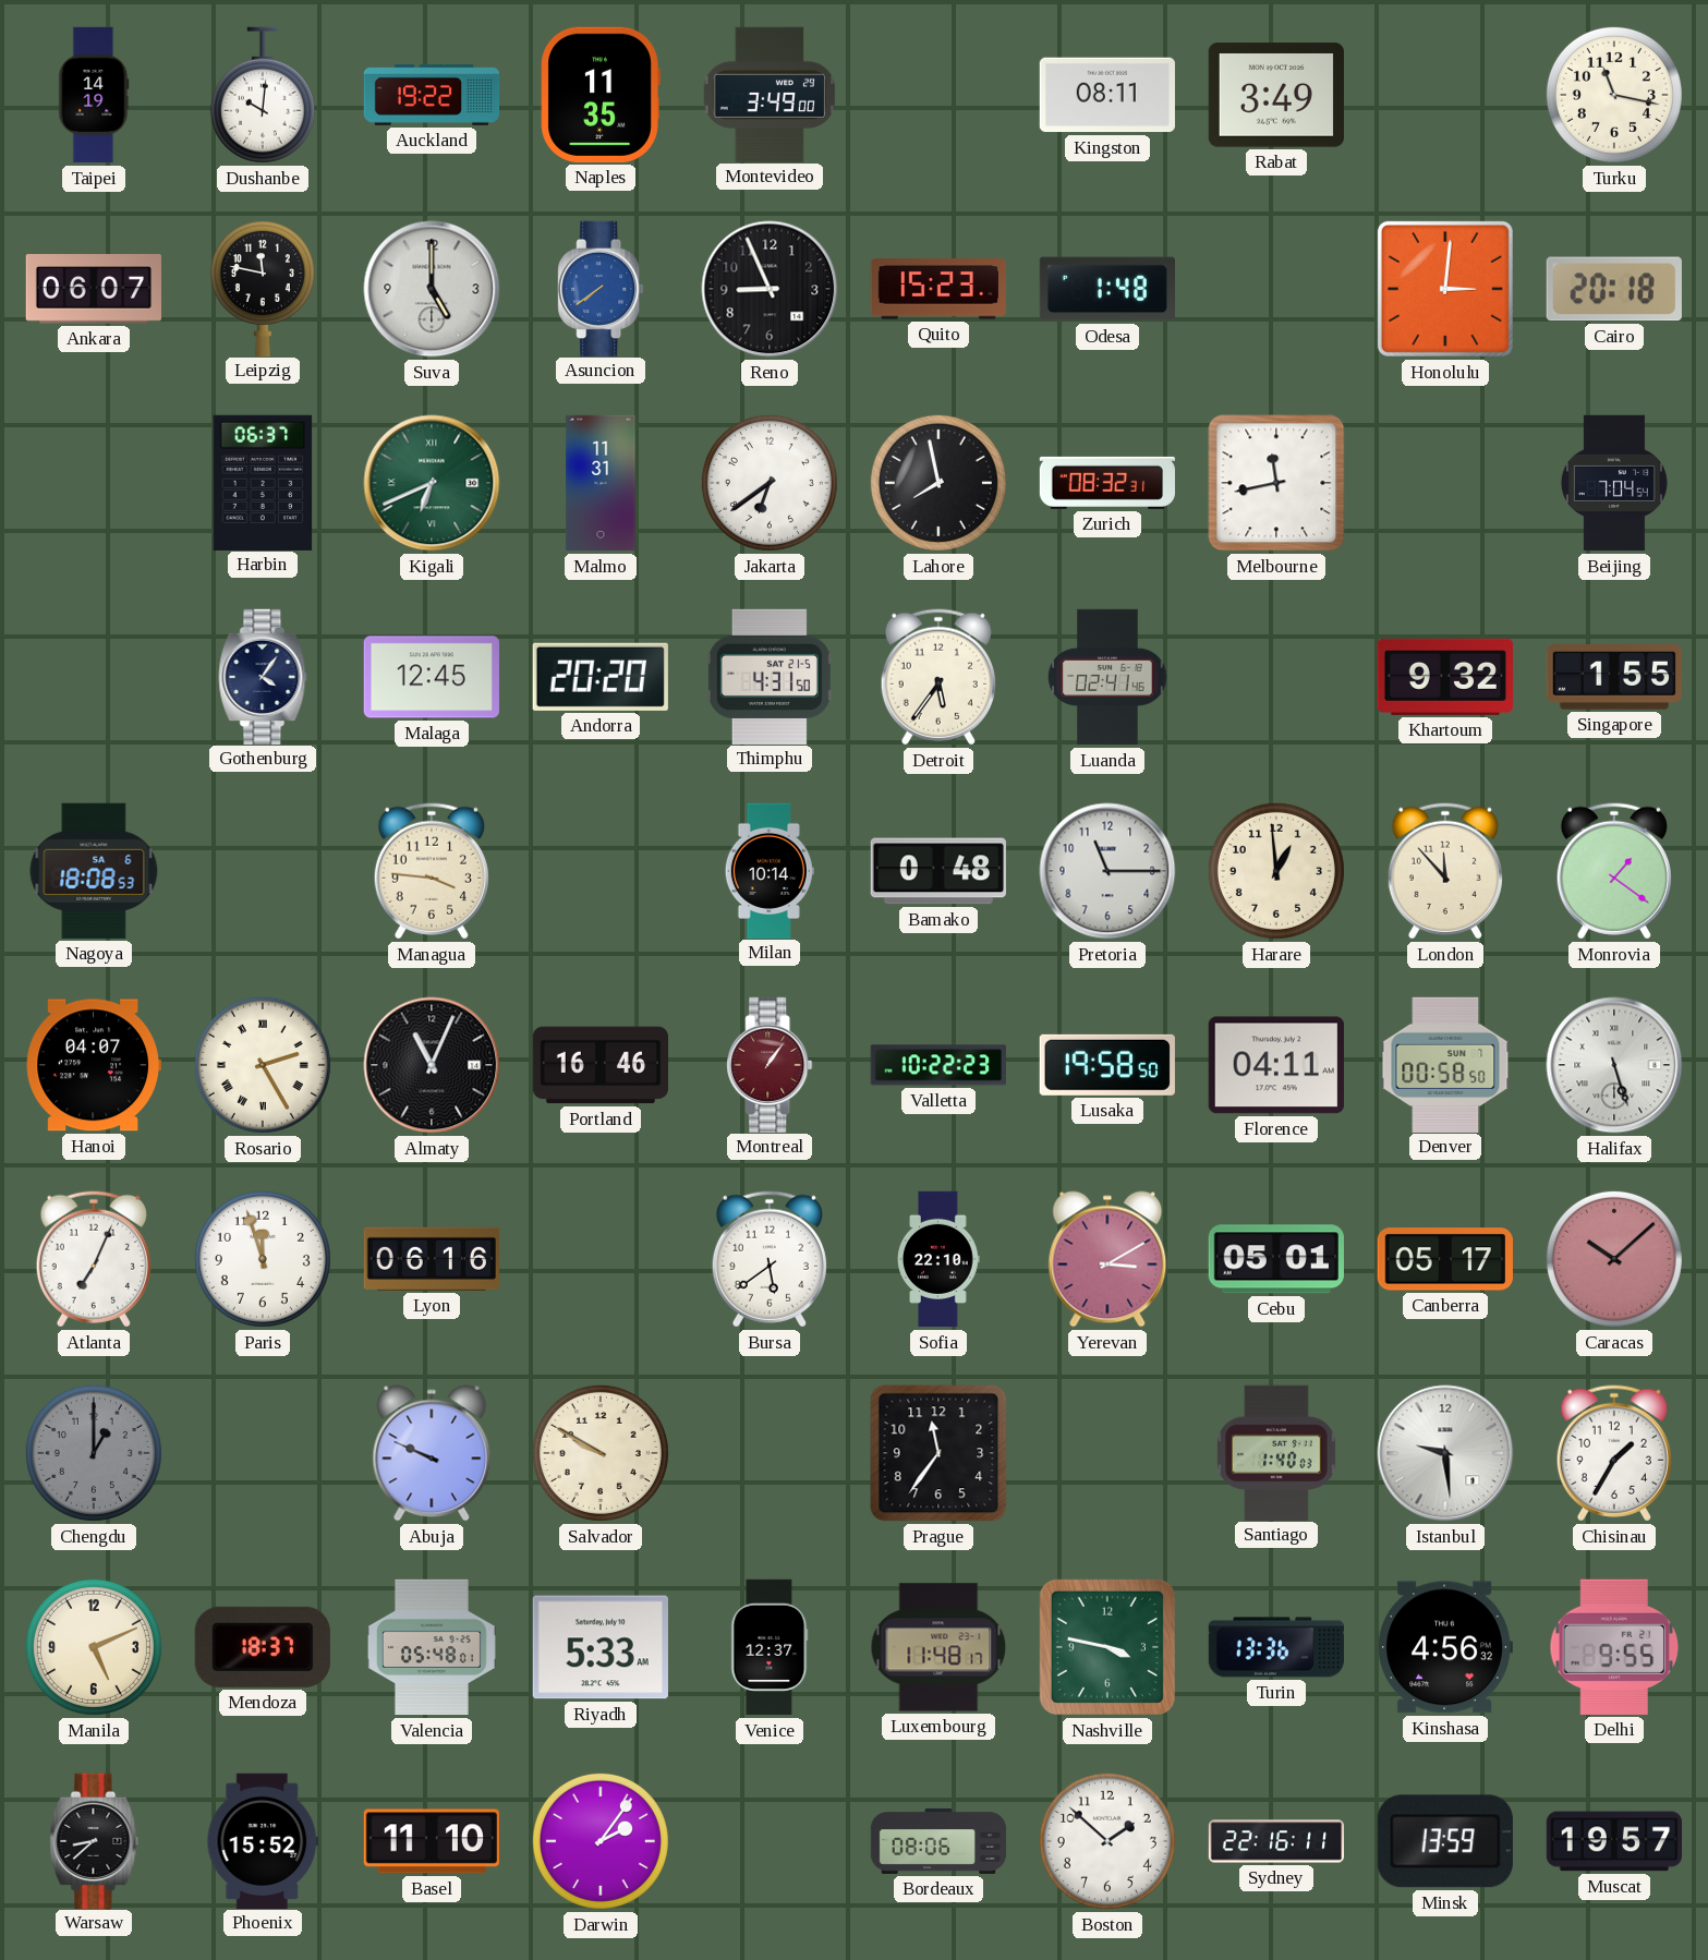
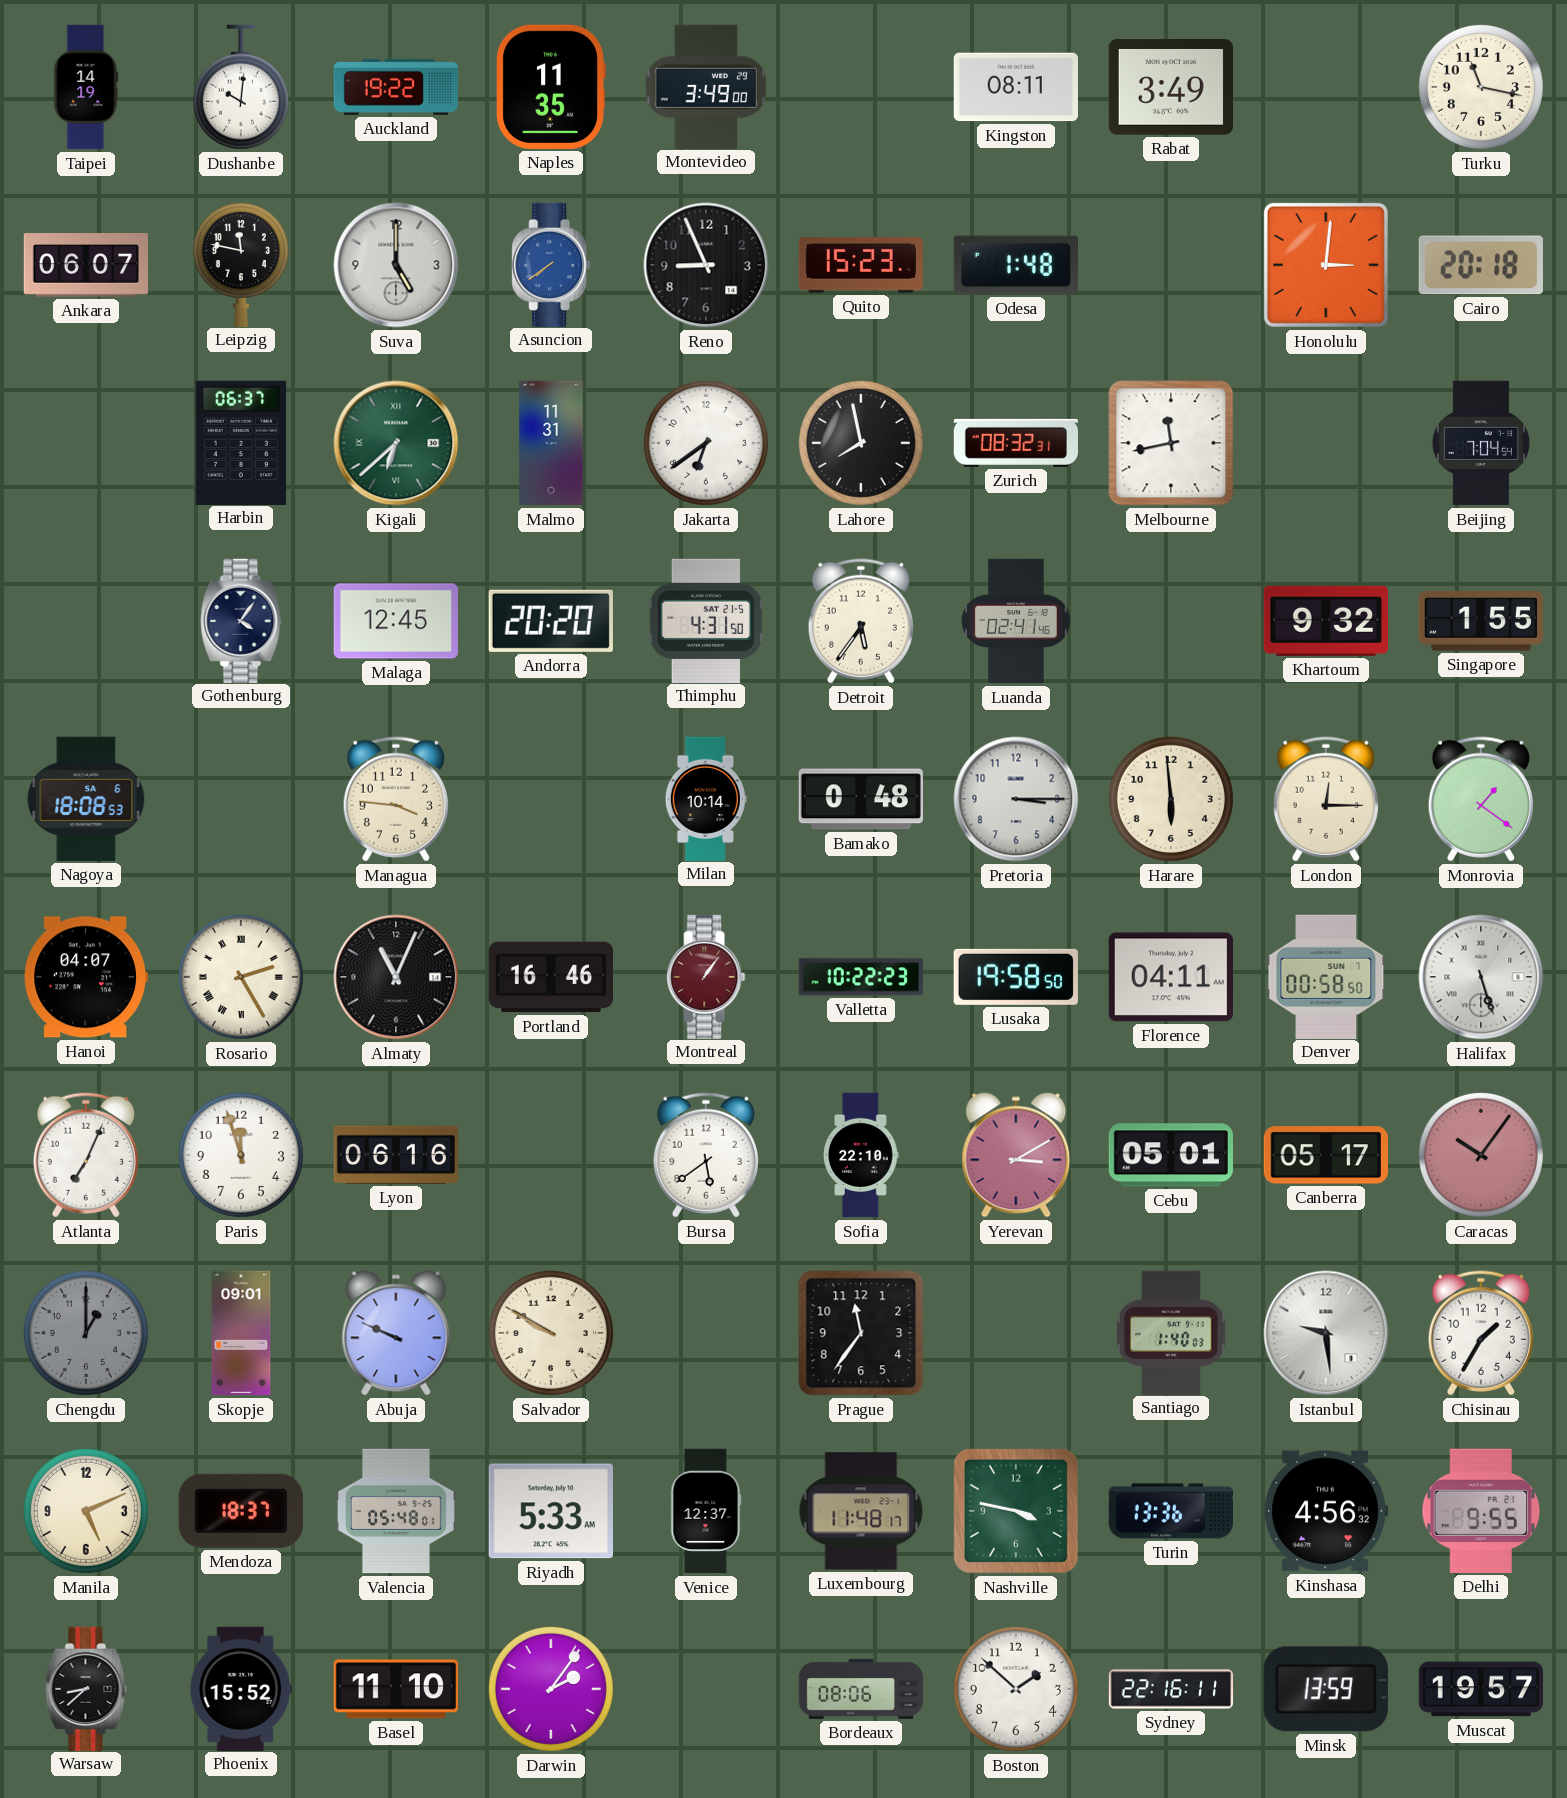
Kigali: 6:41 -> 6:38 (396, 443)
Pretoria: 11:15 -> 3:15 (1016, 799)
Harare: 12:59 -> 5:59 (1171, 799)
London: 11:53 -> 12:15 (1326, 799)
Caracas: 10:08 -> 10:06 (1481, 1155)
Skopje: none -> 09:01 (241, 1333)
